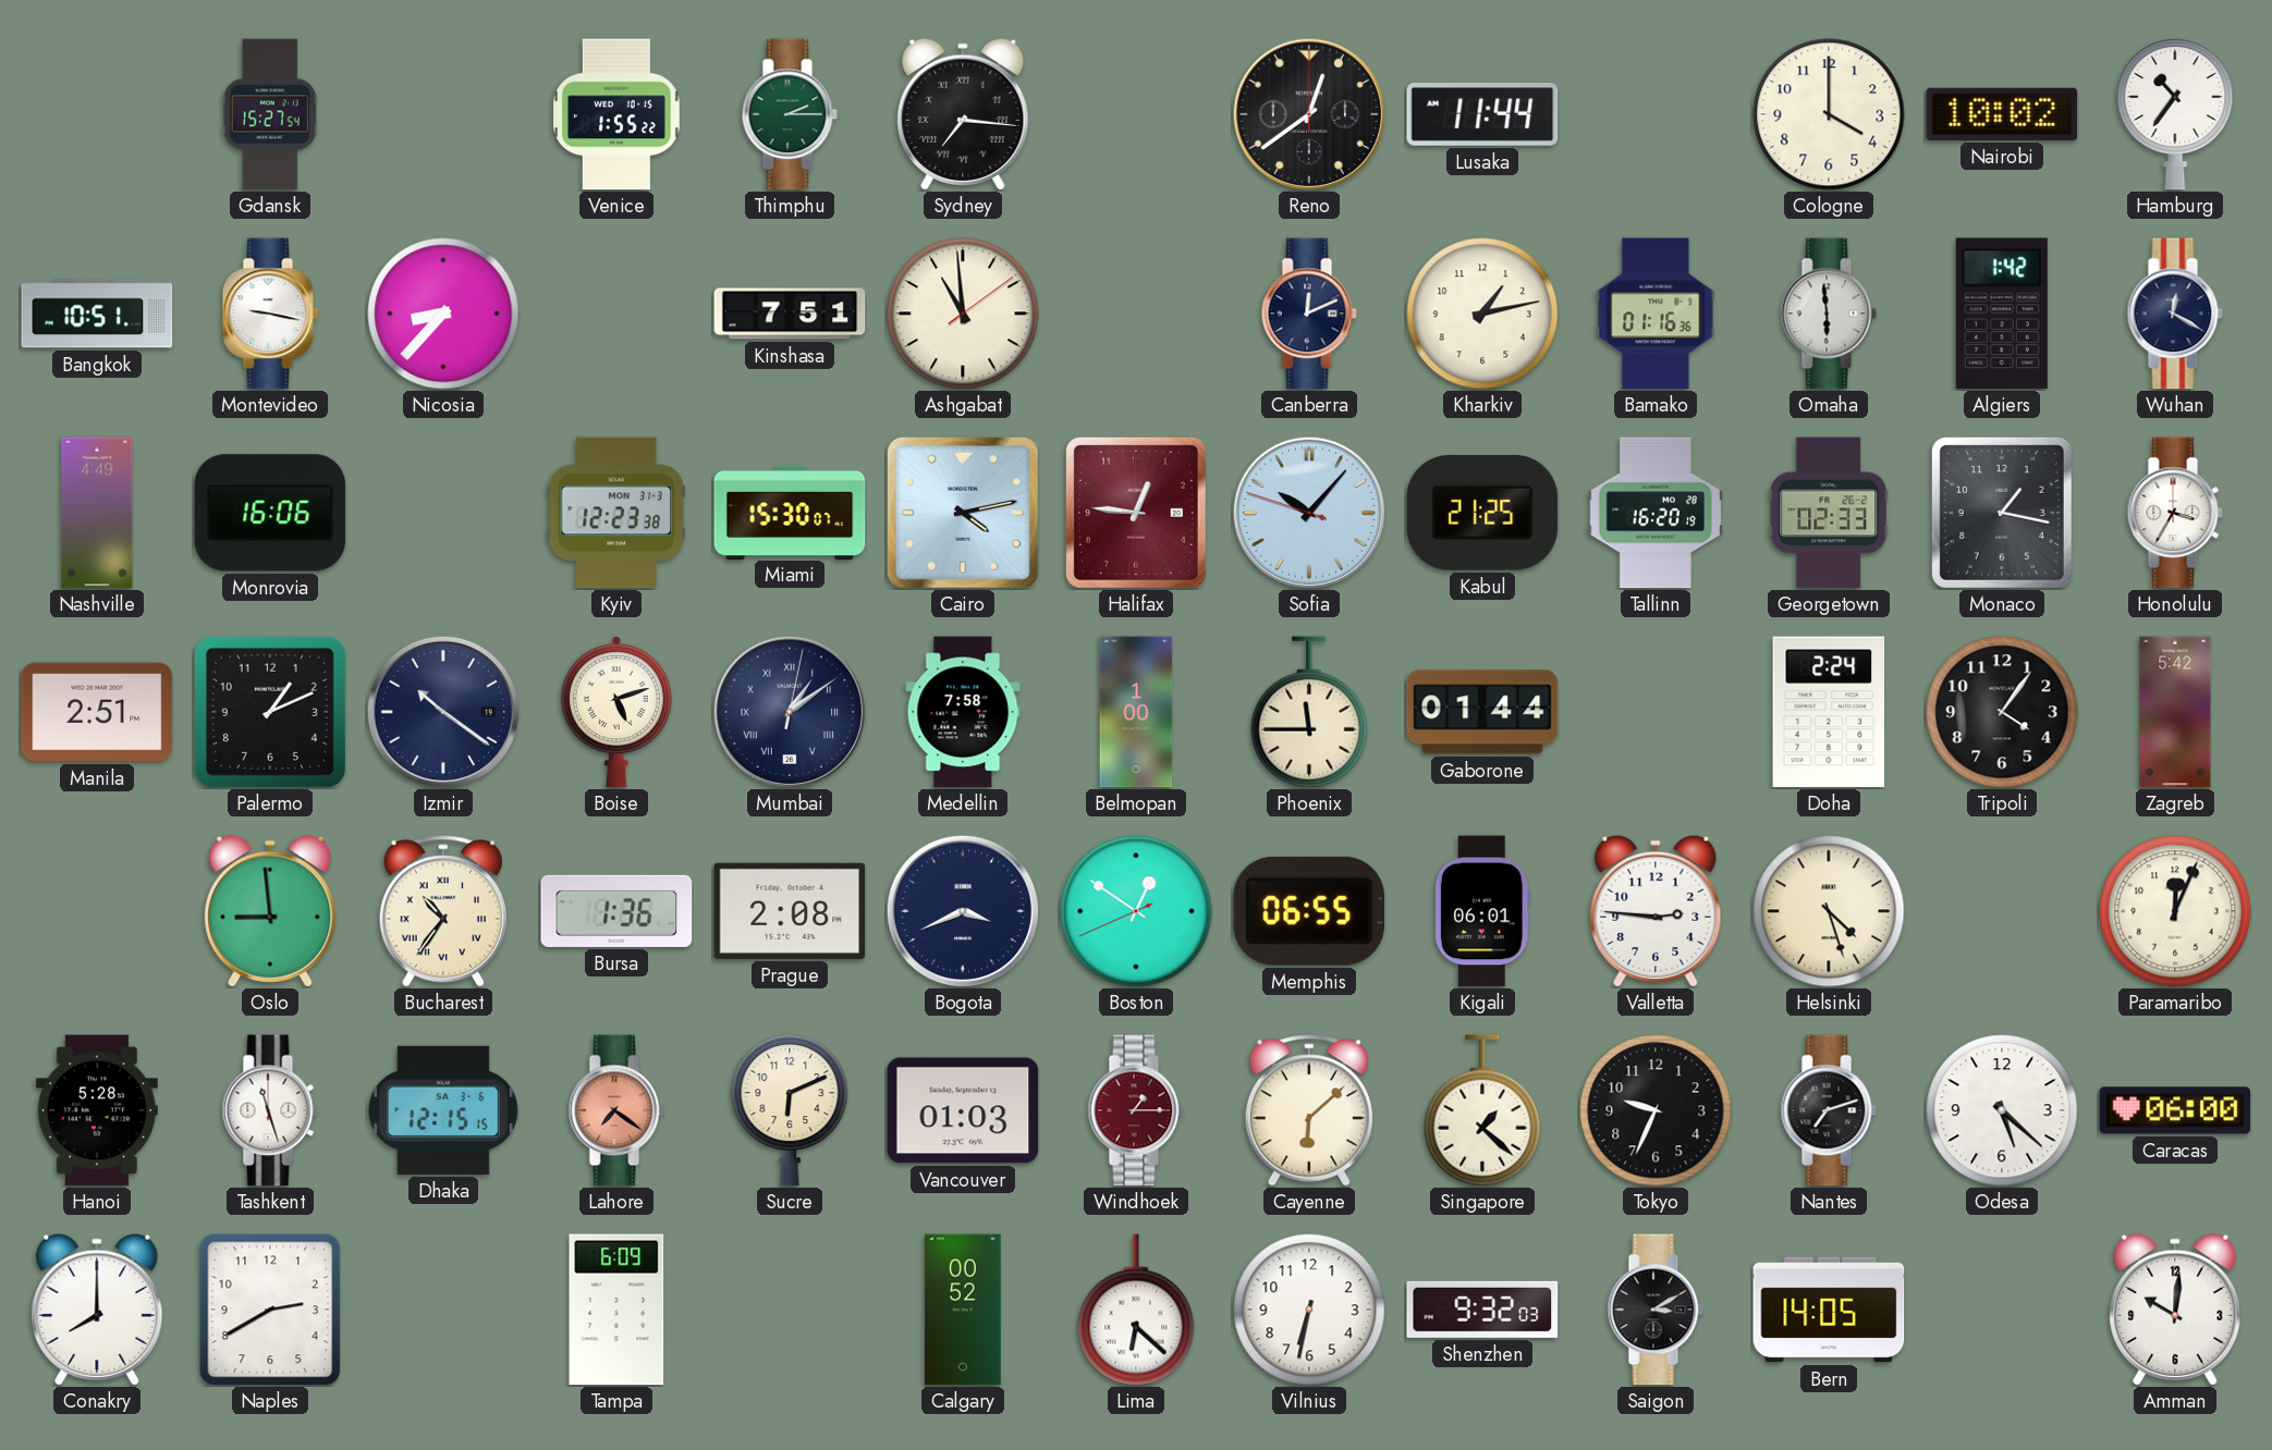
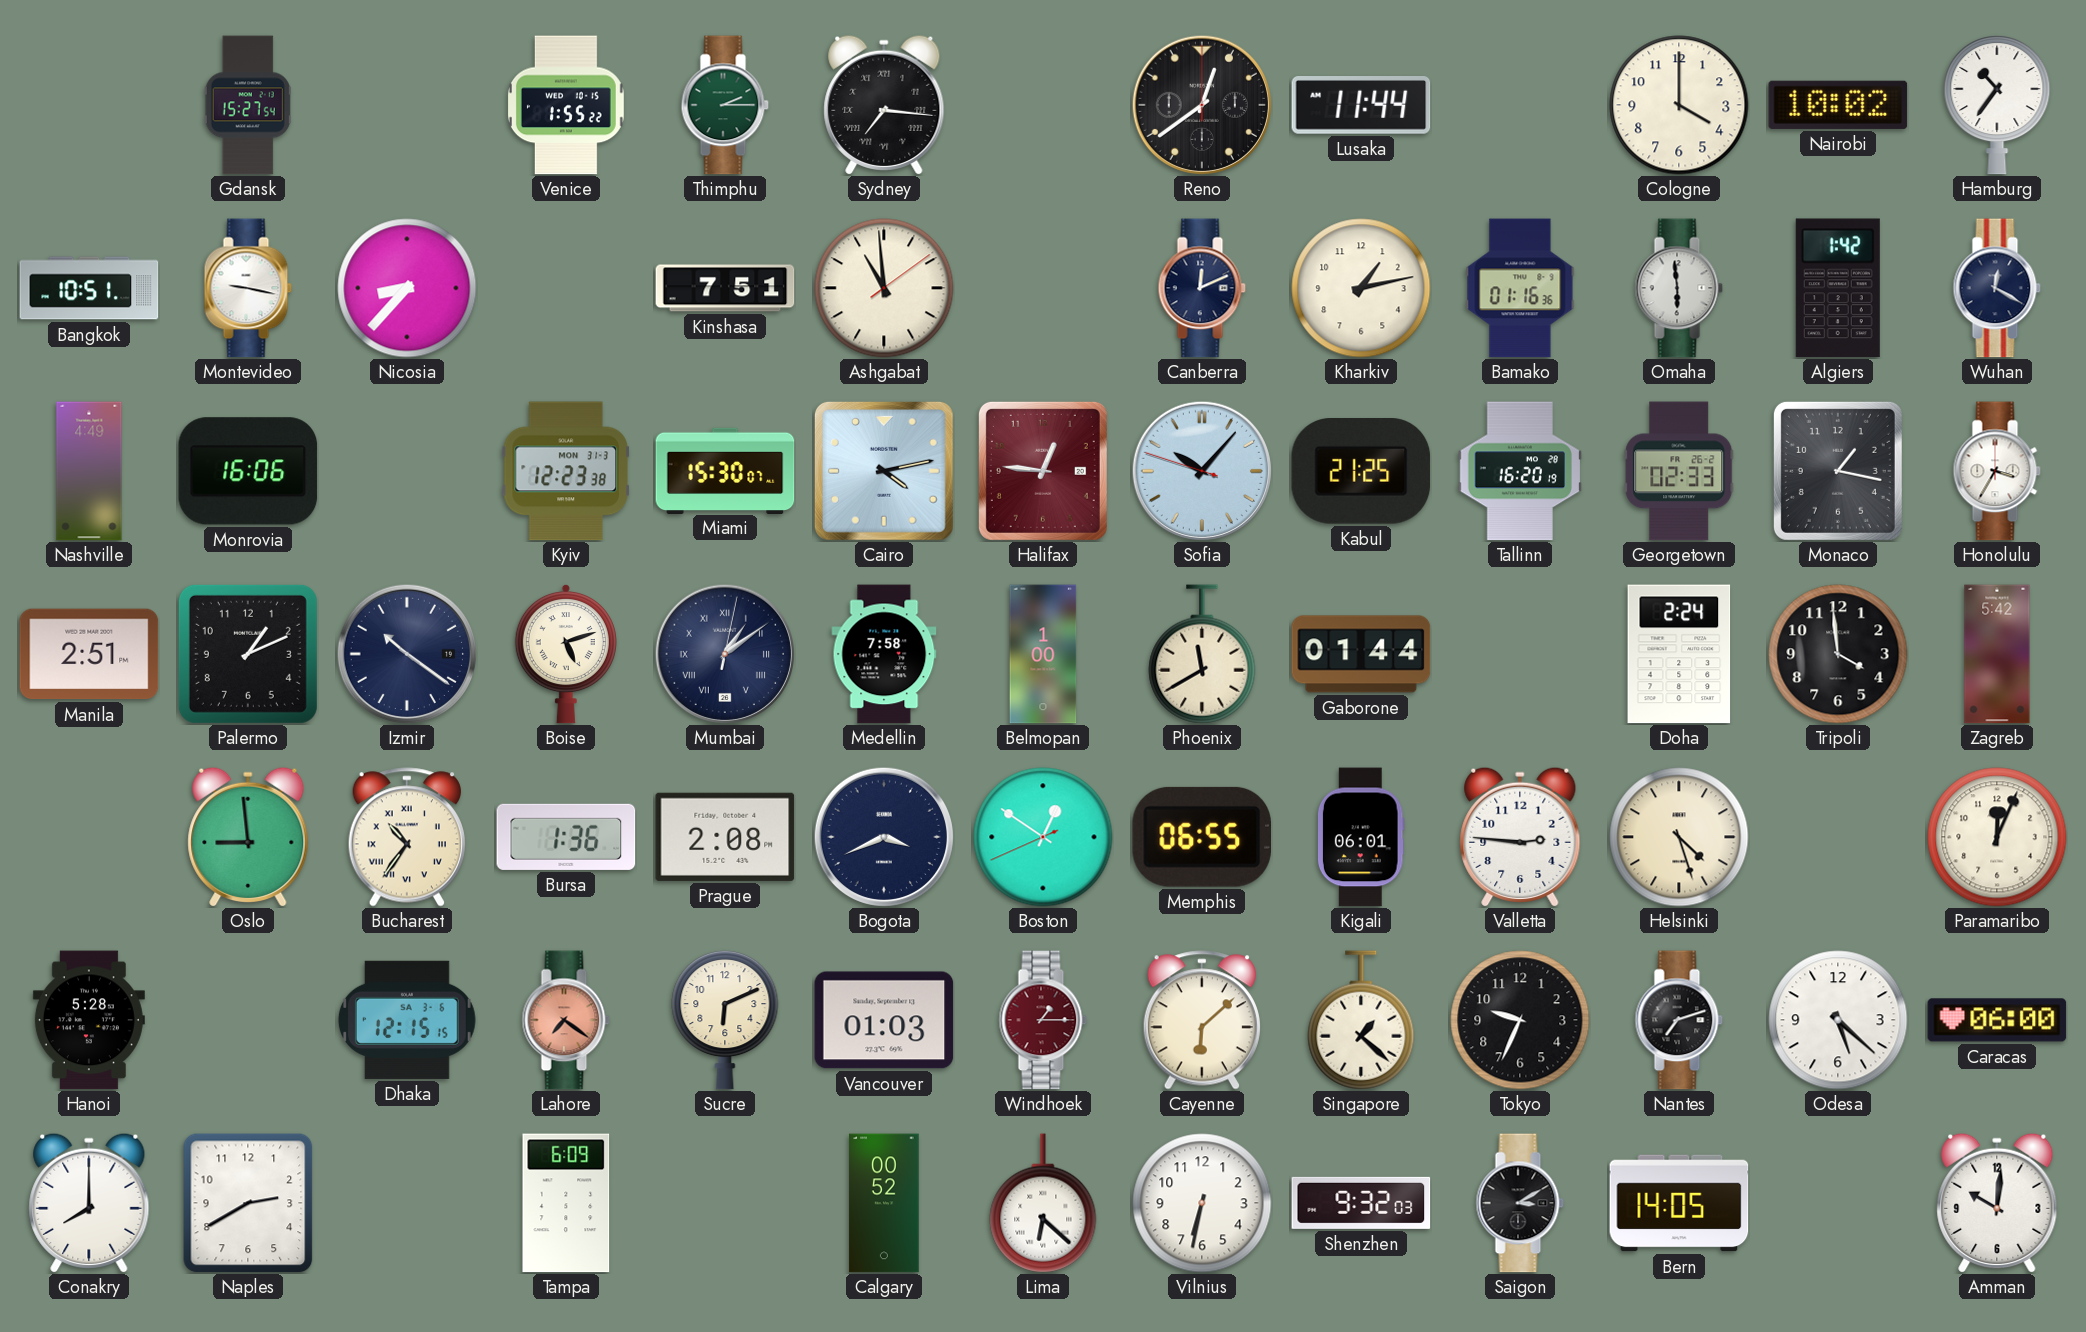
Phoenix: 11:45 -> 11:40 (1202, 654)
Tripoli: 4:06 -> 3:59 (1838, 654)
Tashkent: 11:27 -> none (270, 1110)
